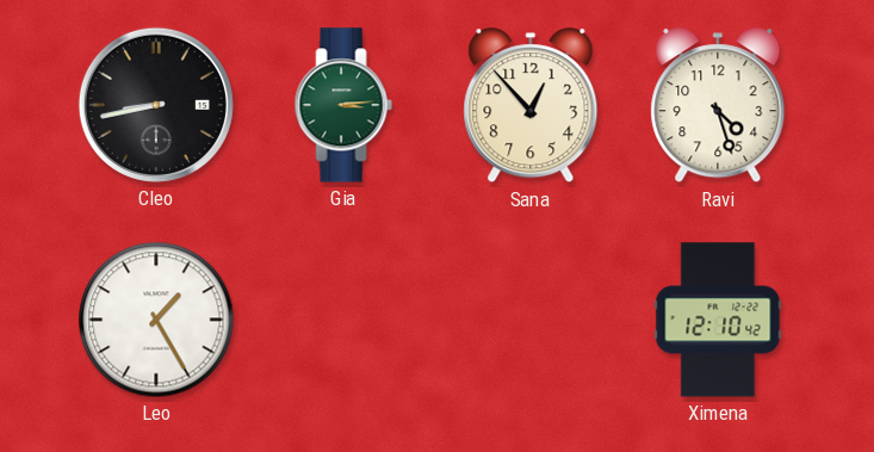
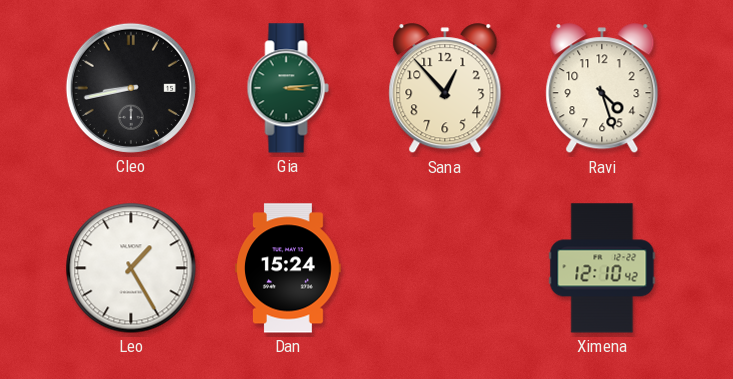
Dan: none -> 15:24 (289, 268)
